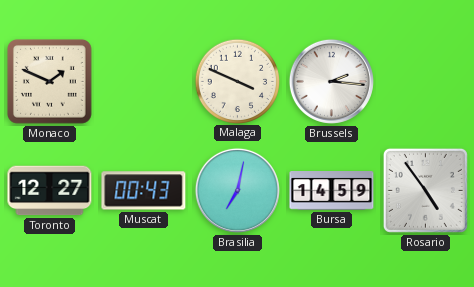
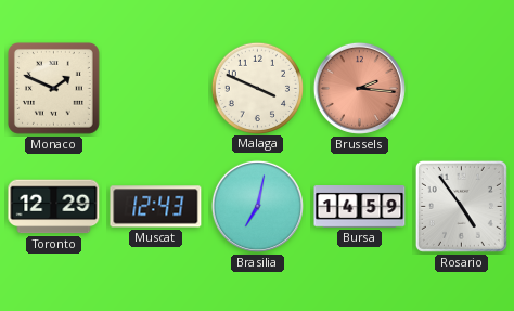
Brussels dial: white -> salmon (359, 88)
Toronto: 12:27 -> 12:29 (54, 207)
Muscat: 00:43 -> 12:43 (156, 207)
